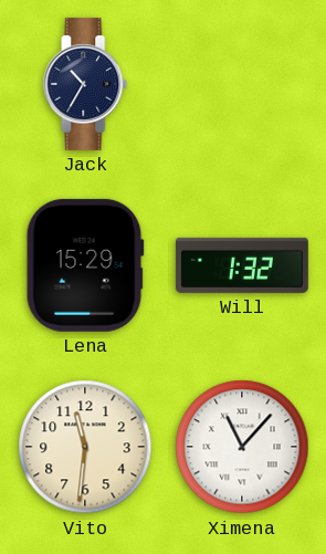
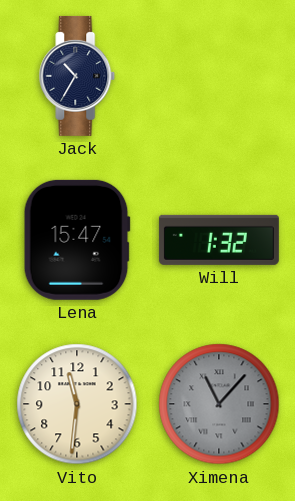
Lena: 15:29 -> 15:47 (77, 240)
Ximena dial: white -> grey (219, 404)
